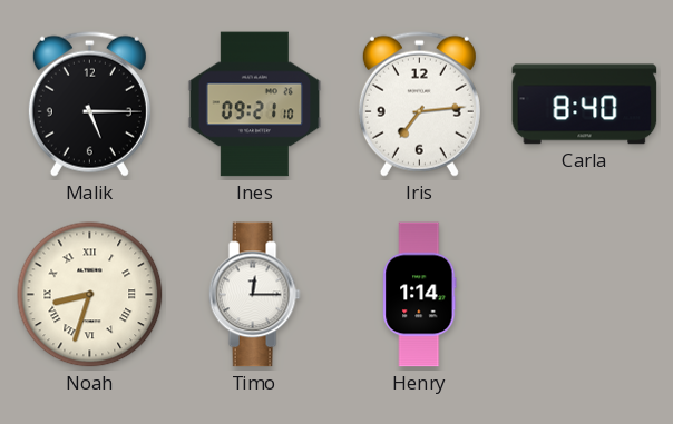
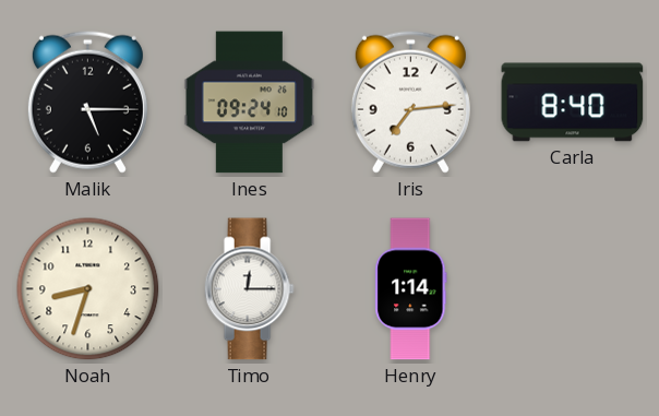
Ines: 09:21 -> 09:24 (250, 103)
Noah numerals: Roman -> Arabic (88, 289)
